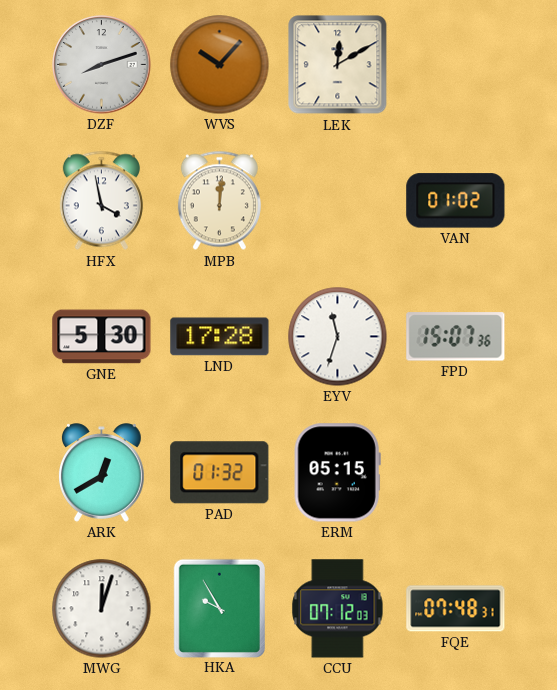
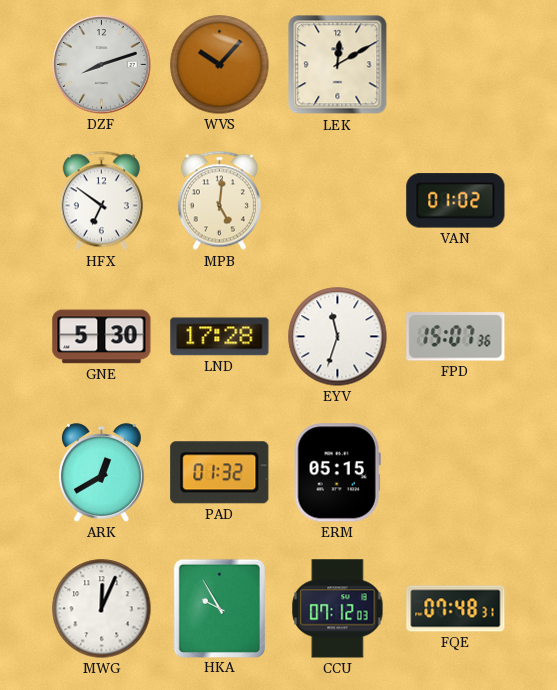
HFX: 3:58 -> 6:51 (101, 201)
MPB: 12:01 -> 5:01 (219, 201)
MWG: 12:03 -> 12:04 (102, 609)
